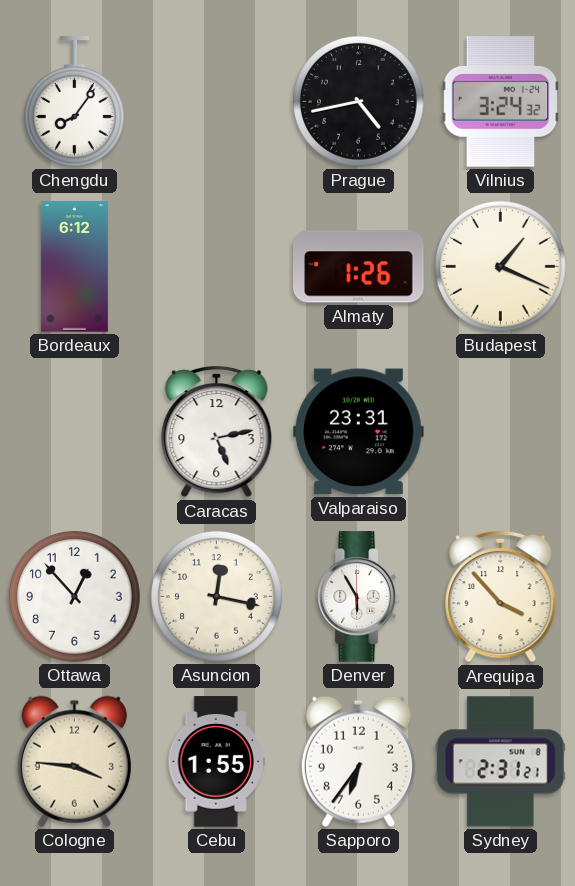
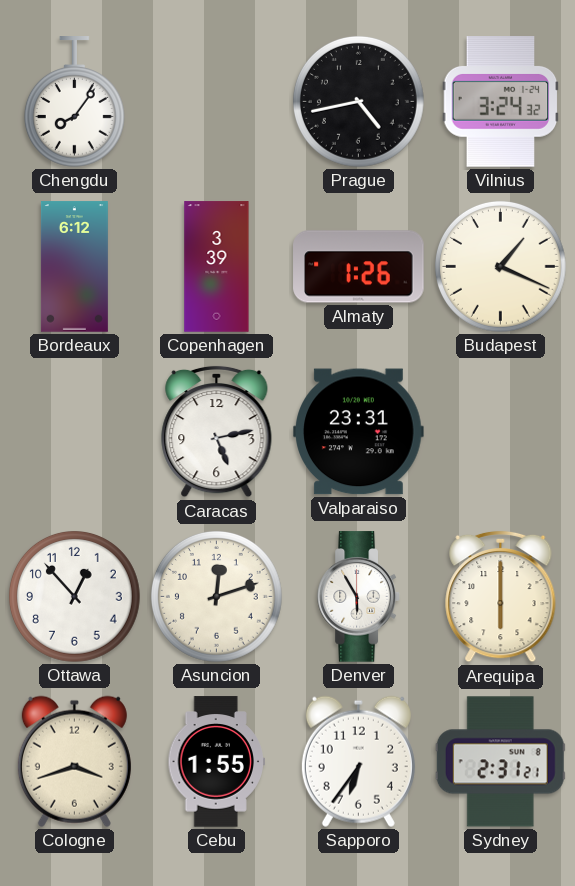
Copenhagen: none -> 3:39 (217, 267)
Asuncion: 12:17 -> 12:12 (216, 596)
Arequipa: 3:53 -> 6:00 (501, 597)
Cologne: 3:46 -> 3:42 (74, 761)
